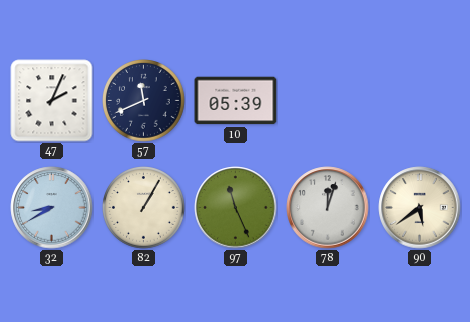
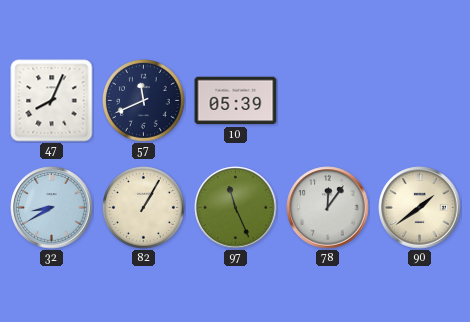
47: 2:04 -> 8:04 (52, 101)
78: 12:03 -> 12:06 (328, 208)
90: 5:39 -> 1:39 (420, 208)
